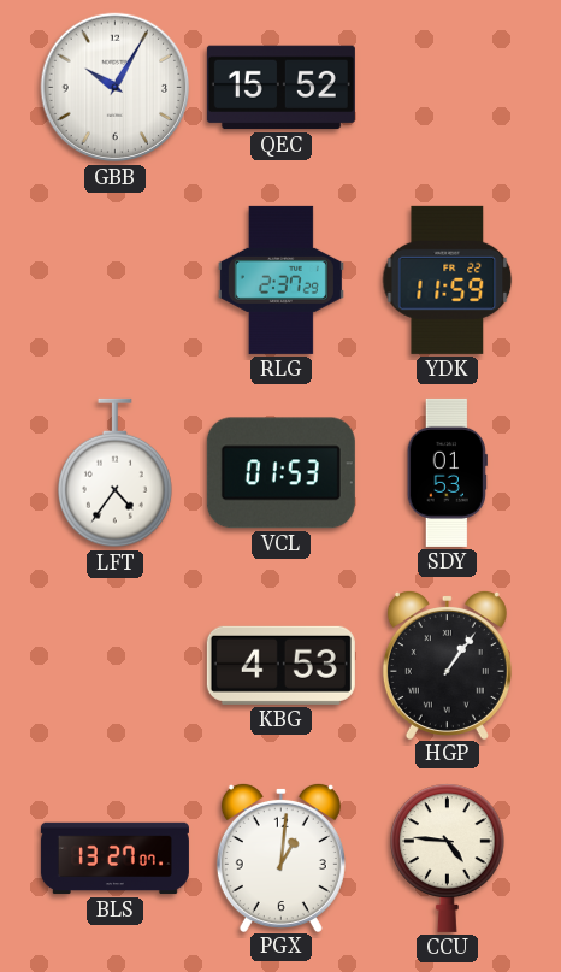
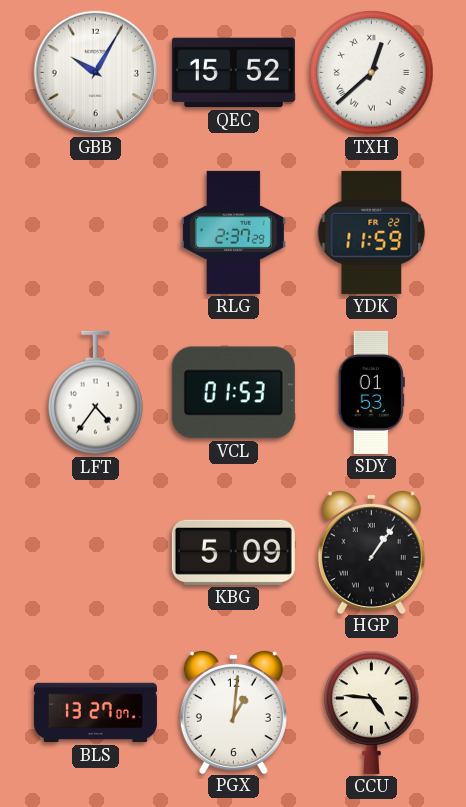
TXH: none -> 12:38 (372, 73)
KBG: 4:53 -> 5:09 (233, 552)
